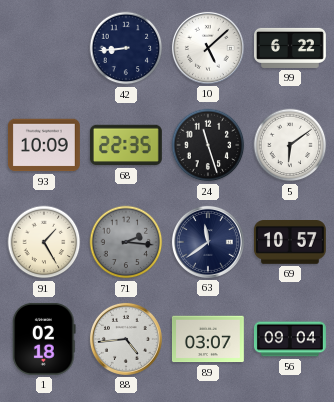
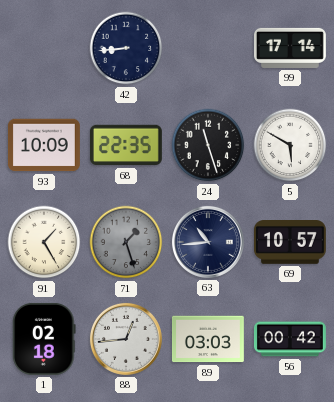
10: 5:08 -> none (208, 48)
99: 6:22 -> 17:14 (291, 48)
5: 6:09 -> 5:50 (290, 145)
71: 2:16 -> 1:27 (126, 242)
63: 11:39 -> 10:44 (208, 242)
88: 4:44 -> 12:44 (126, 339)
89: 03:07 -> 03:03 (208, 339)
56: 09:04 -> 00:42 (290, 339)
